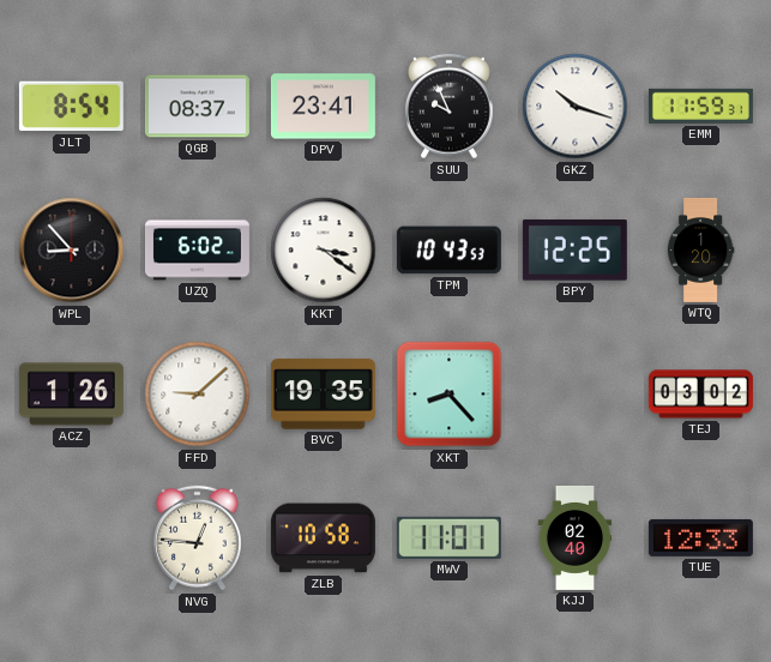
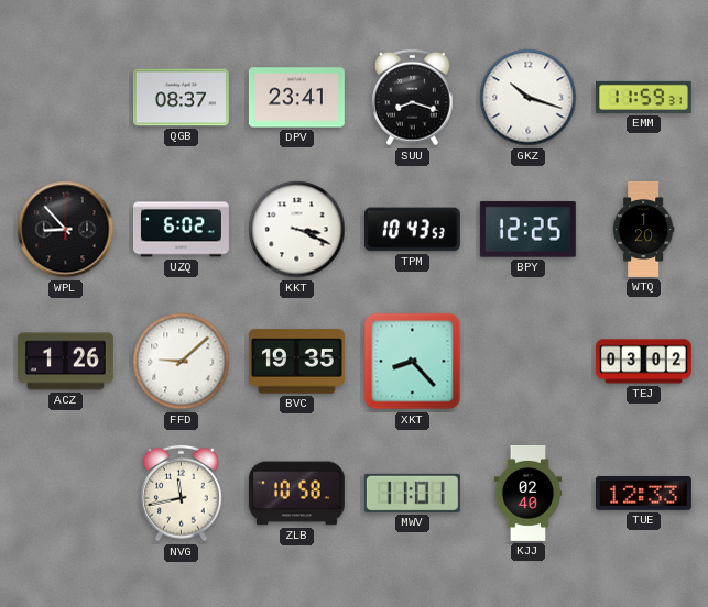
JLT: 8:54 -> none (71, 107)
SUU: 9:56 -> 8:18 (413, 98)
KKT: 3:21 -> 3:19 (297, 230)
NVG: 12:46 -> 11:43 (182, 494)
